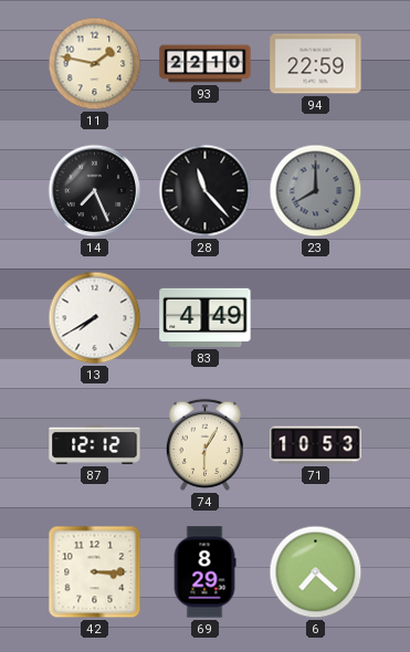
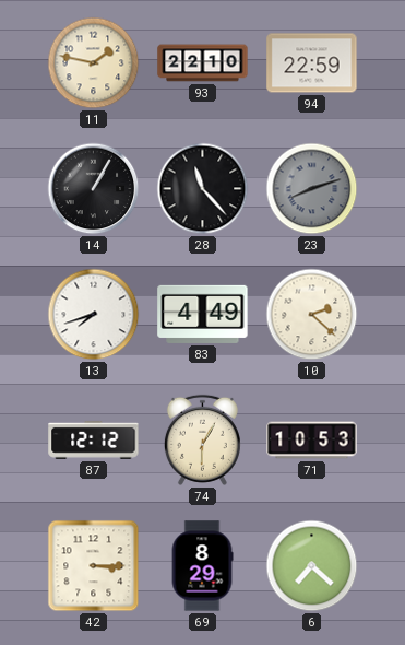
14: 7:26 -> 1:05 (94, 189)
23: 8:00 -> 8:12 (312, 189)
13: 7:40 -> 7:42 (94, 315)
10: none -> 2:22 (312, 315)
